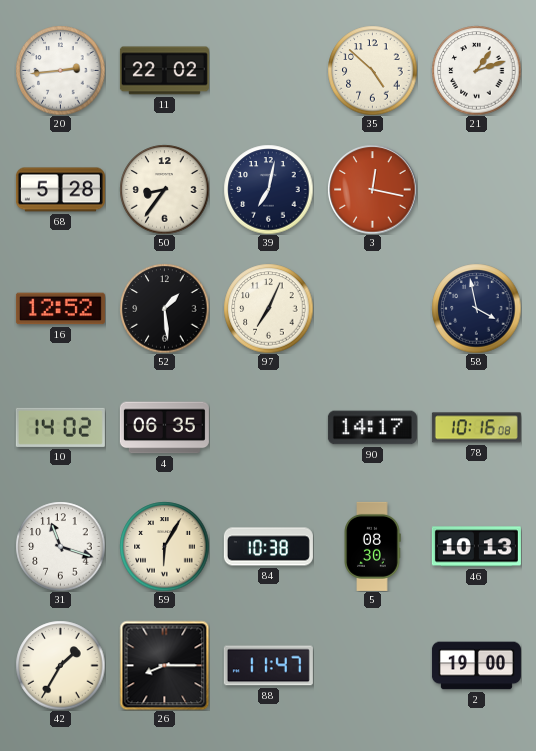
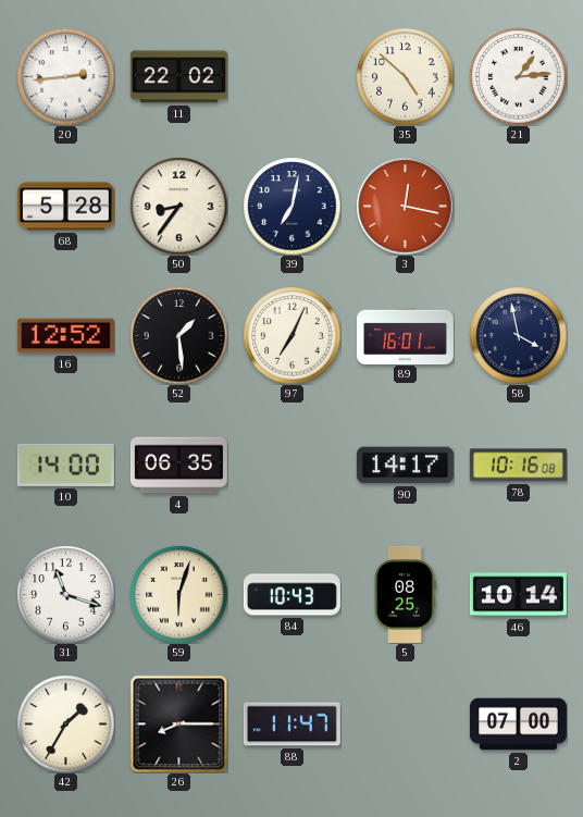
21: 1:12 -> 1:14 (518, 76)
89: none -> 16:01 (405, 335)
10: 14:02 -> 14:00 (65, 465)
59: 6:05 -> 6:03 (178, 594)
84: 10:38 -> 10:43 (291, 595)
5: 08:30 -> 08:25 (405, 594)
46: 10:13 -> 10:14 (518, 595)
2: 19:00 -> 07:00 (518, 725)
